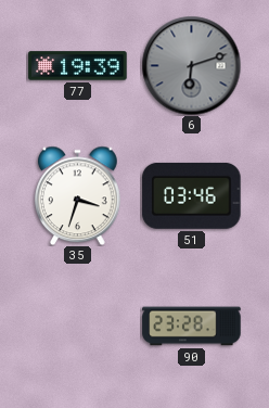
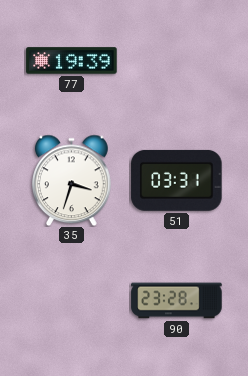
6: 6:12 -> none (191, 65)
51: 03:46 -> 03:31 (177, 180)
